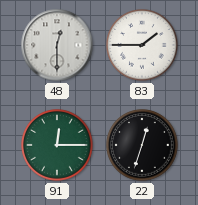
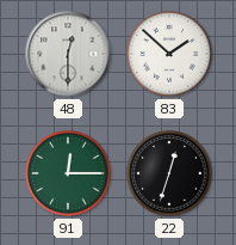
83: 1:45 -> 1:52 (169, 54)
